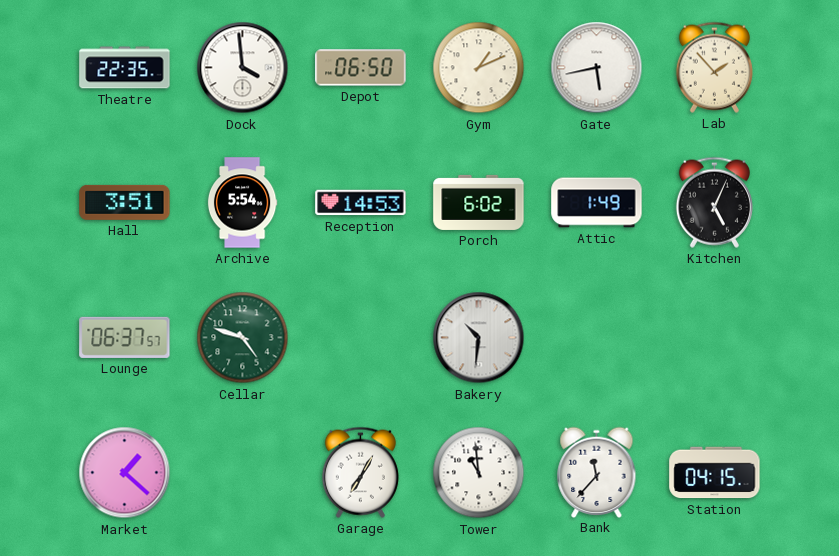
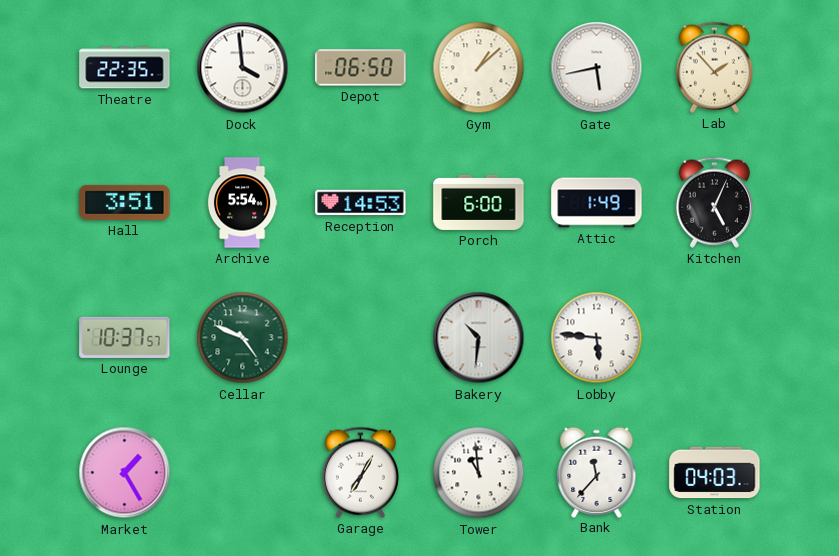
Gym: 1:11 -> 1:08 (479, 68)
Porch: 6:02 -> 6:00 (479, 202)
Lounge: 06:37 -> 10:37 (125, 337)
Cellar: 4:48 -> 4:49 (243, 338)
Lobby: none -> 5:46 (597, 338)
Market: 1:22 -> 1:25 (125, 473)
Station: 04:15 -> 04:03 (715, 473)
